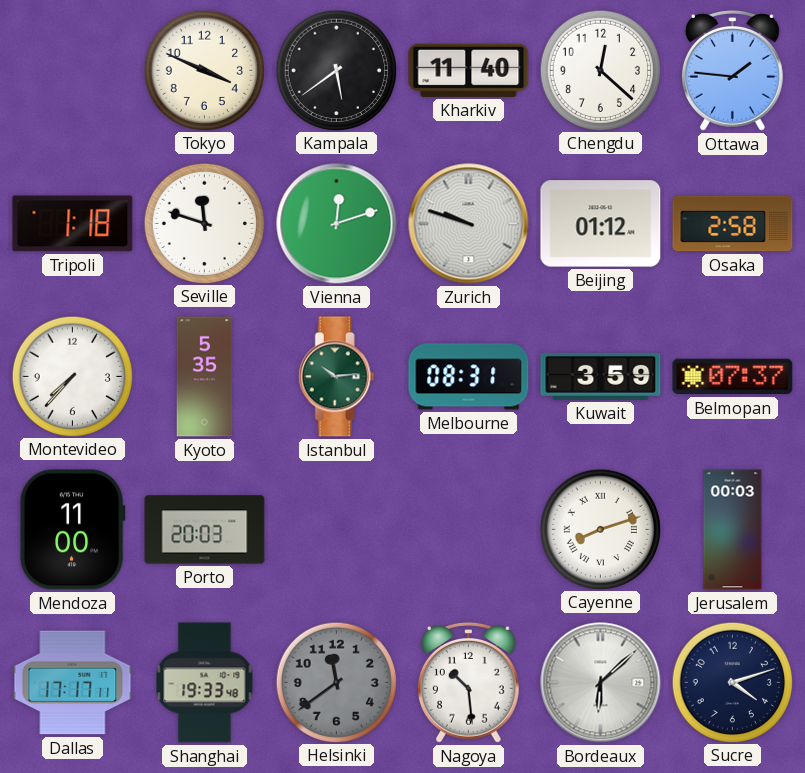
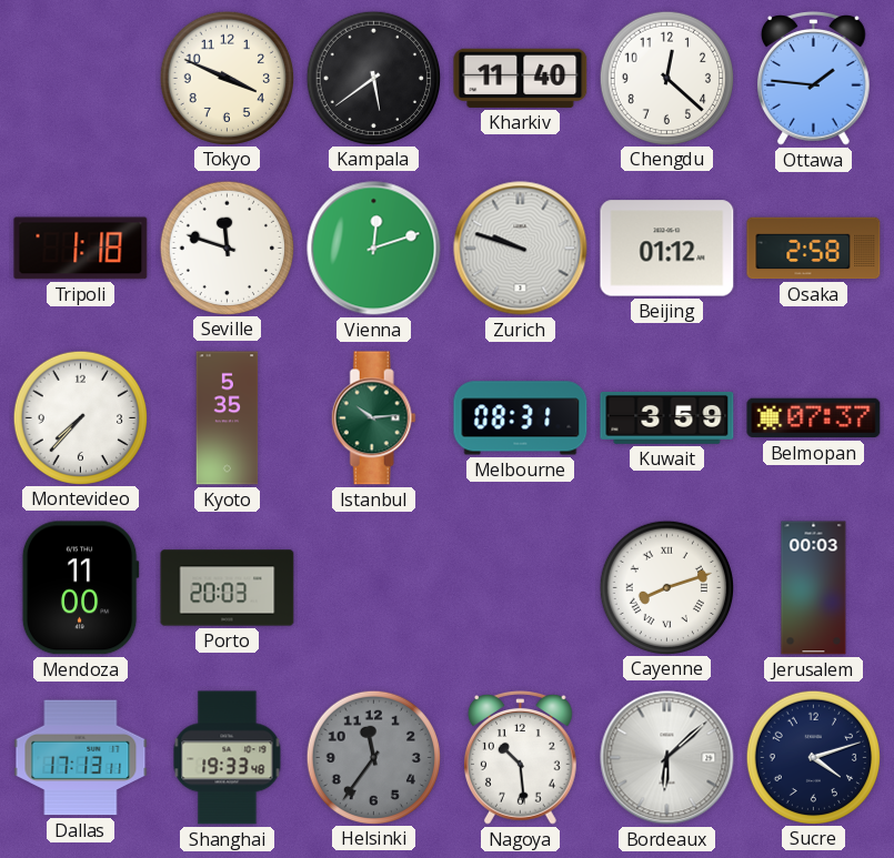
Dallas: 17:17 -> 17:13 (81, 758)
Helsinki: 11:39 -> 11:36 (373, 757)
